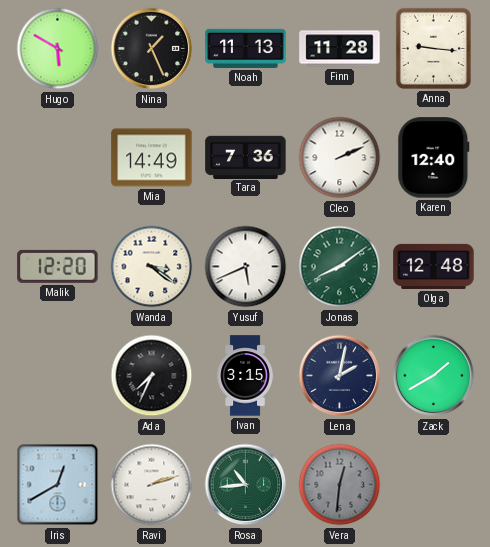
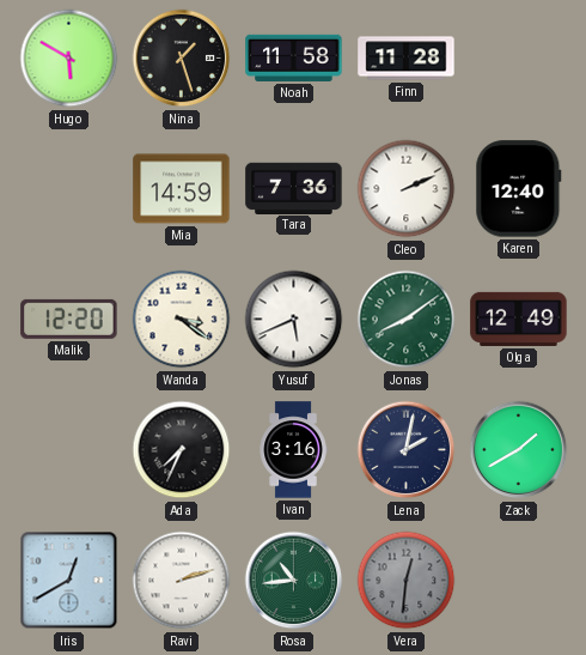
Nina: 1:26 -> 1:27 (182, 59)
Noah: 11:13 -> 11:58 (294, 57)
Anna: 9:16 -> none (433, 48)
Mia: 14:49 -> 14:59 (182, 189)
Olga: 12:48 -> 12:49 (519, 319)
Ivan: 3:15 -> 3:16 (293, 450)
